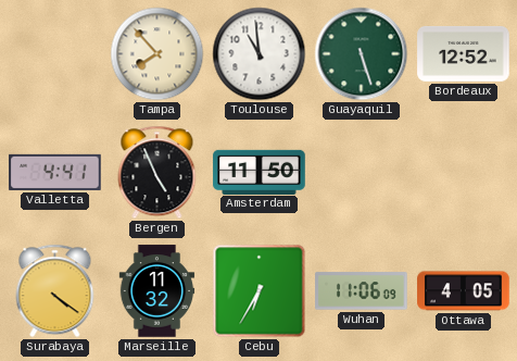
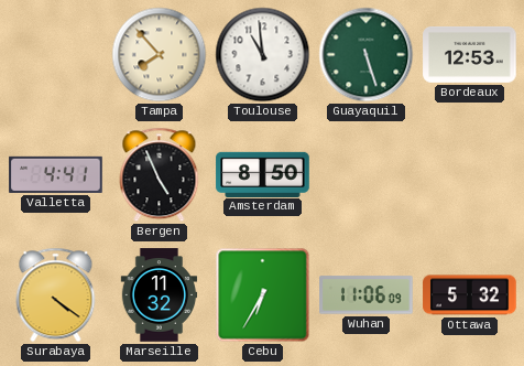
Bordeaux: 12:52 -> 12:53 (470, 54)
Amsterdam: 11:50 -> 8:50 (263, 174)
Ottawa: 4:05 -> 5:32 (470, 295)
